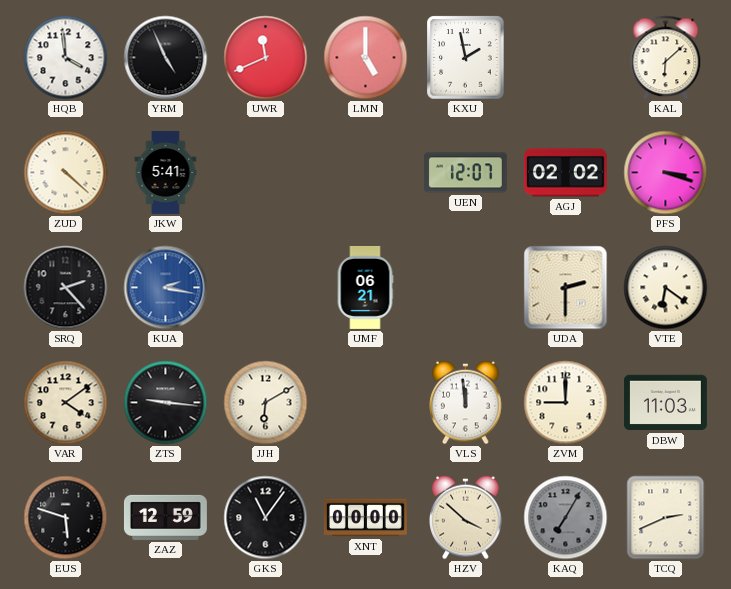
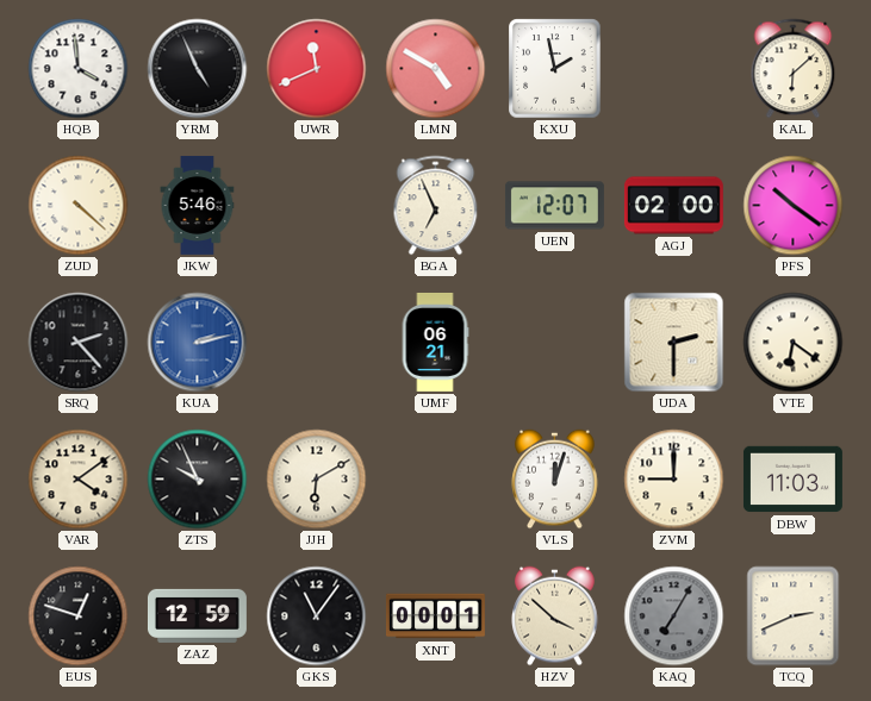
LMN: 5:00 -> 4:50 (436, 69)
JKW: 5:41 -> 5:46 (198, 205)
BGA: none -> 6:56 (436, 206)
AGJ: 02:02 -> 02:00 (673, 206)
PFS: 3:18 -> 10:21 (794, 206)
KUA: 2:17 -> 2:13 (198, 343)
ZTS: 9:16 -> 9:56 (198, 480)
VLS: 11:59 -> 12:03 (555, 480)
EUS: 5:48 -> 12:48 (79, 616)
XNT: 00:00 -> 00:01 (435, 616)
